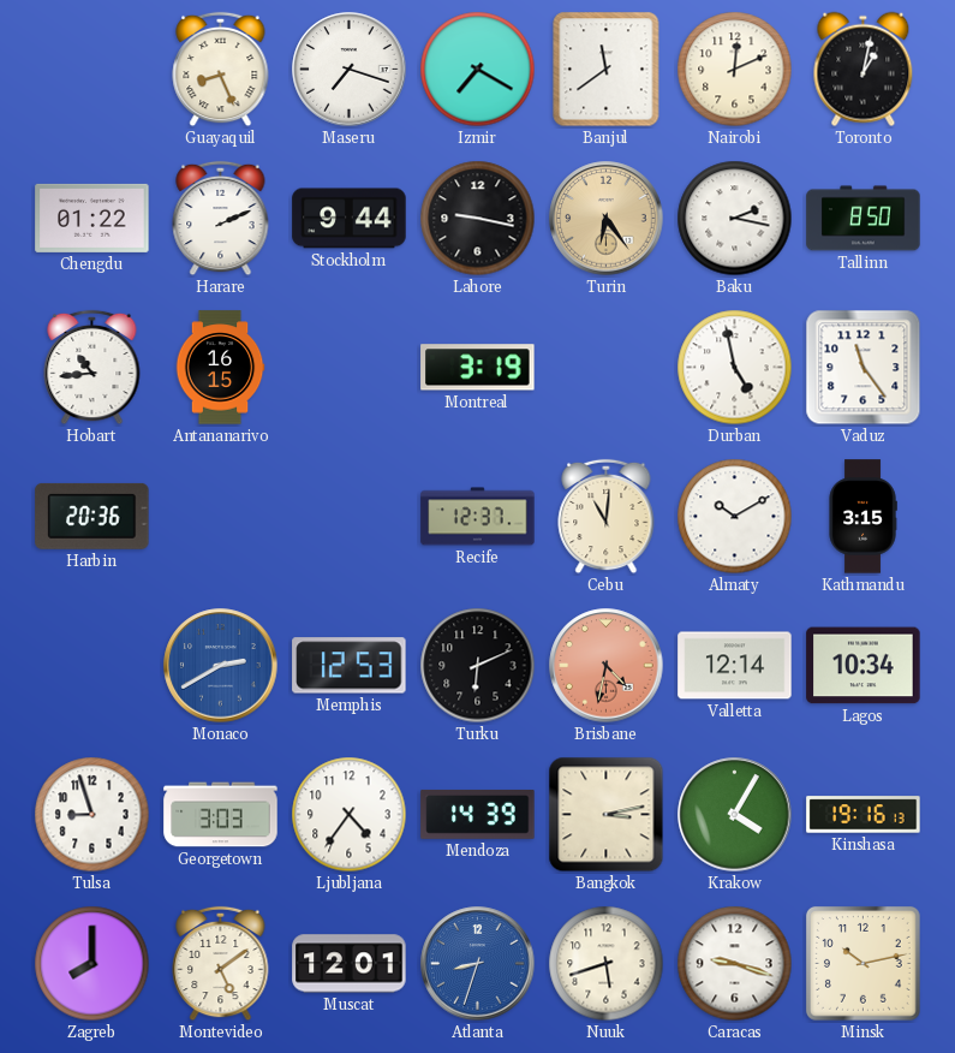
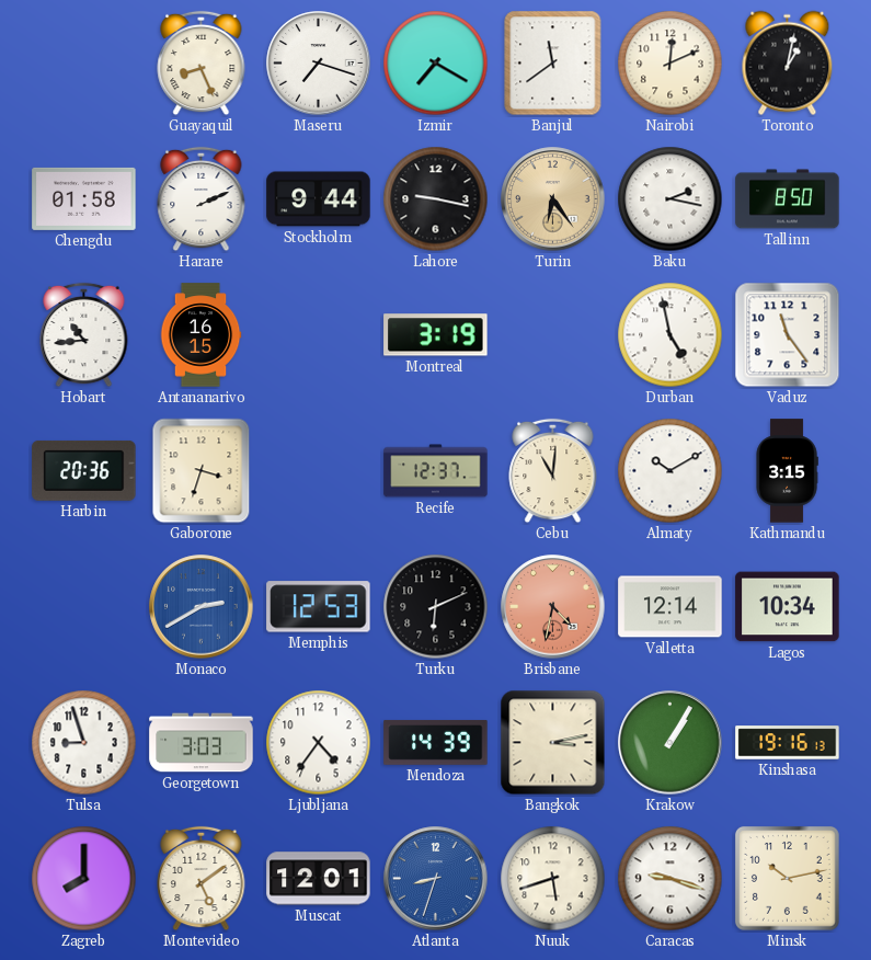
Chengdu: 01:22 -> 01:58 (84, 198)
Gaborone: none -> 3:33 (202, 471)
Krakow: 4:05 -> 1:05 (671, 743)
